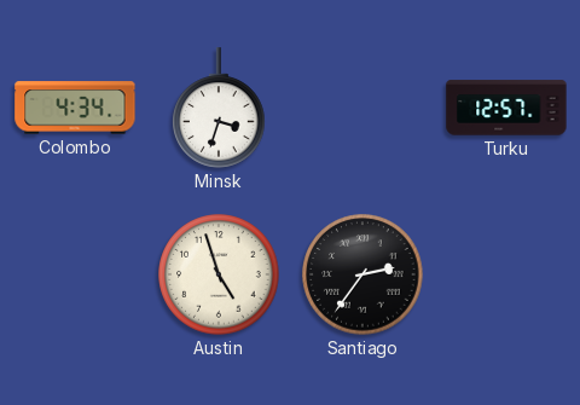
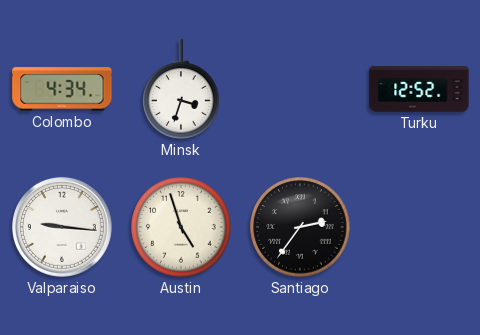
Turku: 12:57 -> 12:52 (419, 89)
Valparaiso: none -> 9:16 (62, 227)
